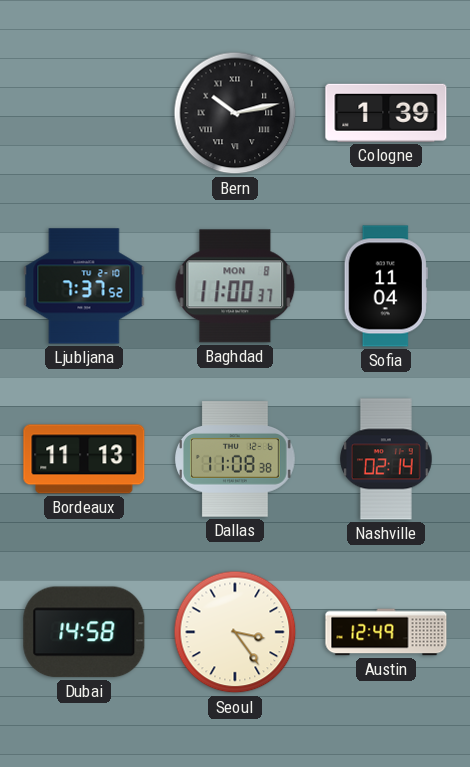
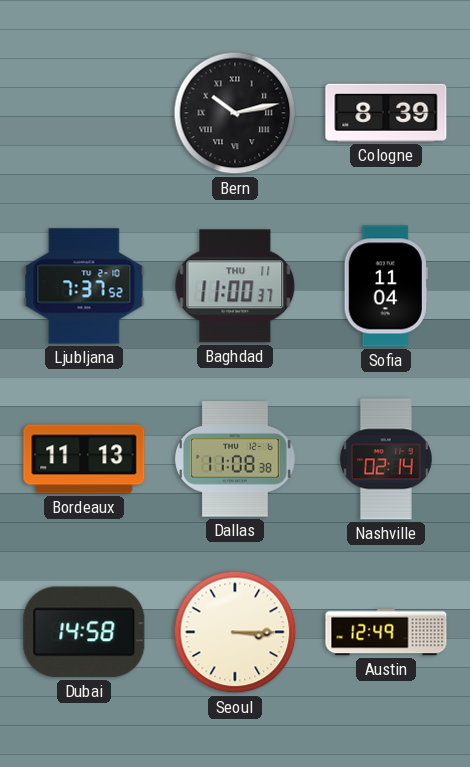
Cologne: 1:39 -> 8:39 (386, 113)
Baghdad date: MON 8 -> THU 11 (235, 286)
Seoul: 3:24 -> 3:15 (235, 632)
